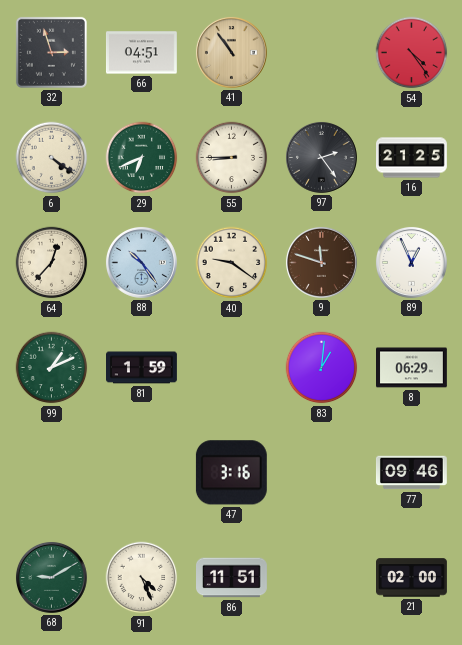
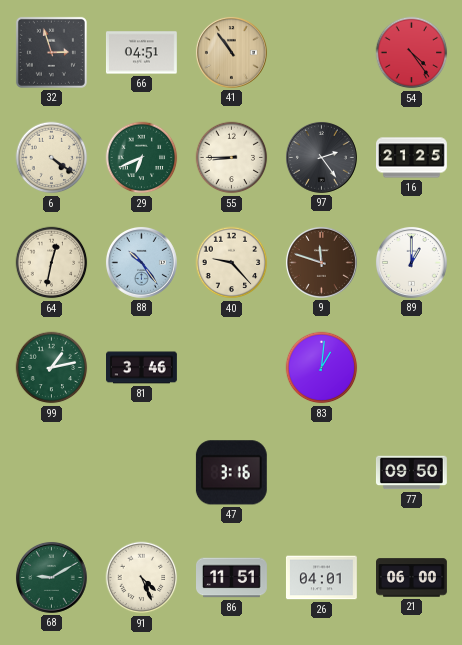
64: 12:37 -> 12:32 (52, 263)
40: 9:21 -> 9:23 (232, 263)
89: 12:56 -> 1:00 (412, 263)
99: 1:11 -> 1:13 (52, 368)
81: 1:59 -> 3:46 (142, 368)
8: 06:29 -> none (412, 368)
77: 09:46 -> 09:50 (411, 473)
26: none -> 04:01 (321, 578)
21: 02:00 -> 06:00 (412, 578)
